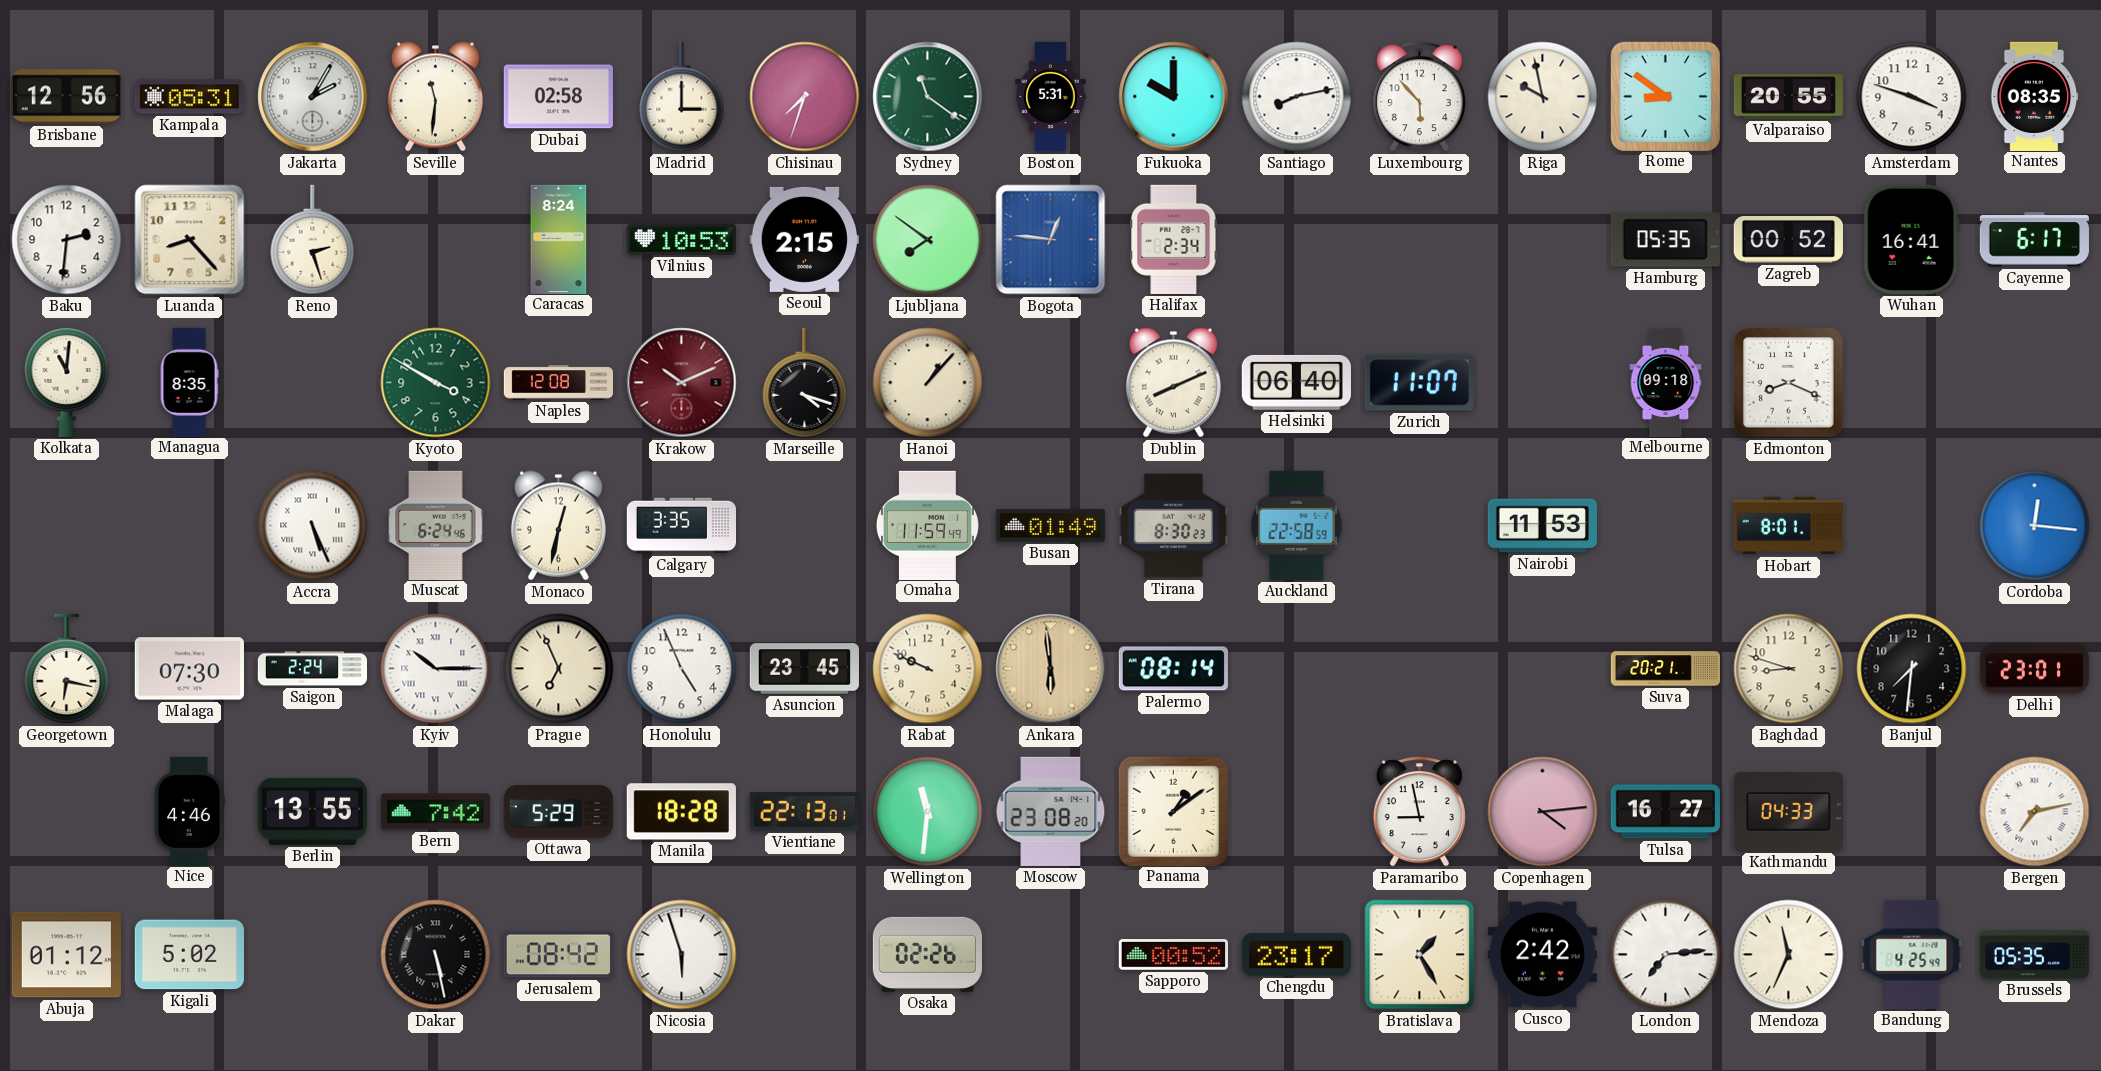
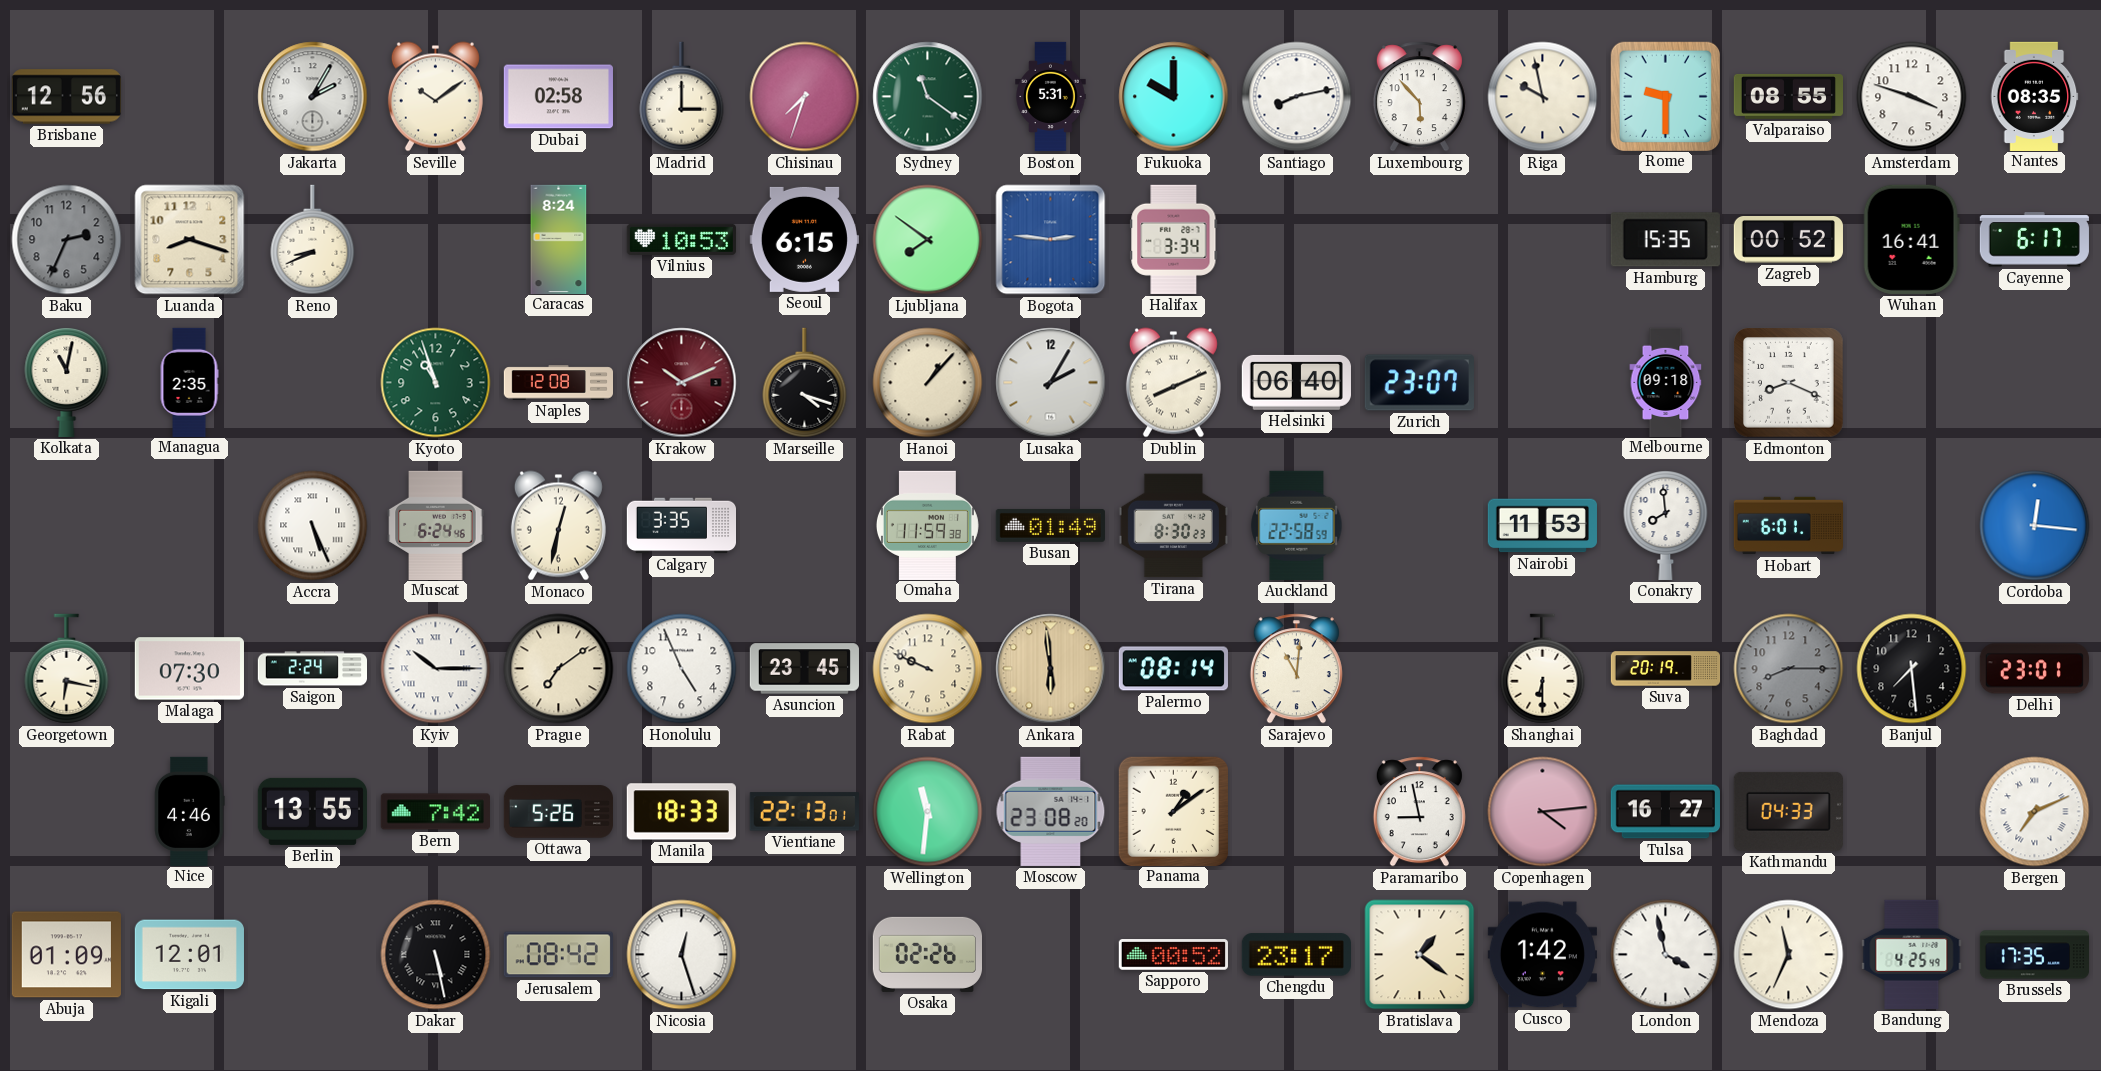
Kampala: 05:31 -> none (189, 97)
Seville: 11:31 -> 10:09 (435, 97)
Rome: 8:51 -> 9:30 (1665, 96)
Valparaiso: 20:55 -> 08:55 (1788, 96)
Baku: 2:31 -> 2:34 (67, 240)
Baku dial: white -> grey (67, 240)
Luanda: 8:23 -> 8:18 (190, 240)
Reno: 2:27 -> 8:41 (313, 240)
Seoul: 2:15 -> 6:15 (804, 239)
Bogota: 12:46 -> 2:46 (1051, 240)
Halifax: 2:34 -> 3:34 (1174, 239)
Hamburg: 05:35 -> 15:35 (1665, 240)
Kolkata: 11:01 -> 11:02 (67, 383)
Managua: 8:35 -> 2:35 (189, 382)
Kyoto: 3:50 -> 10:57 (436, 383)
Lusaka: none -> 2:05 (1051, 383)
Zurich: 11:07 -> 23:07 (1419, 383)
Omaha: 11:59:49 -> 11:59:38 (927, 525)
Conakry: none -> 7:59 (1666, 526)
Hobart: 8:01 -> 6:01 (1788, 526)
Prague: 6:56 -> 7:09 (559, 669)
Sarajevo: none -> 11:01 (1296, 669)
Shanghai: none -> 6:30 (1543, 669)
Suva: 20:21 -> 20:19 (1666, 669)
Baghdad: 8:48 -> 8:15 (1789, 669)
Baghdad dial: cream -> grey (1789, 669)
Banjul: 7:31 -> 7:29 (1912, 669)
Ottawa: 5:29 -> 5:26 (558, 812)
Manila: 18:28 -> 18:33 (681, 812)
Bergen: 7:13 -> 7:11 (2035, 812)
Abuja: 01:12 -> 01:09 (66, 955)
Kigali: 5:02 -> 12:01 (189, 955)
Nicosia: 5:57 -> 12:27 (682, 955)
Bratislava: 1:25 -> 1:21 (1420, 955)
Cusco: 2:42 -> 1:42 (1542, 955)
London: 7:14 -> 3:58 (1666, 955)
Brussels: 05:35 -> 17:35 (2034, 955)
